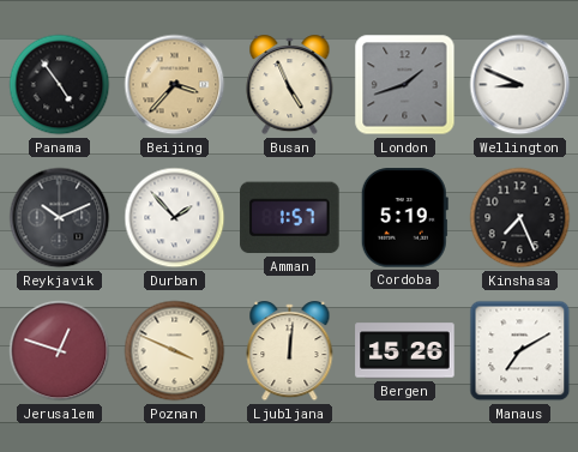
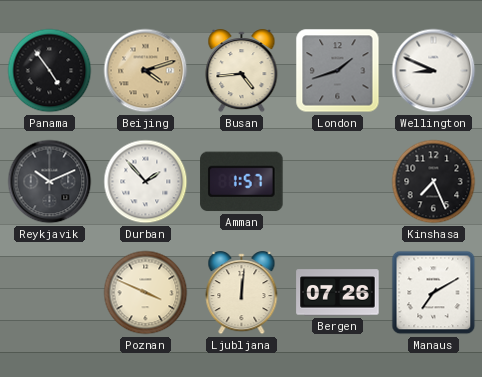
Beijing: 3:37 -> 4:12 (146, 71)
Busan: 4:56 -> 4:44 (242, 71)
Cordoba: 5:19 -> none (404, 218)
Jerusalem: 12:48 -> none (60, 351)
Bergen: 15:26 -> 07:26 (338, 293)
